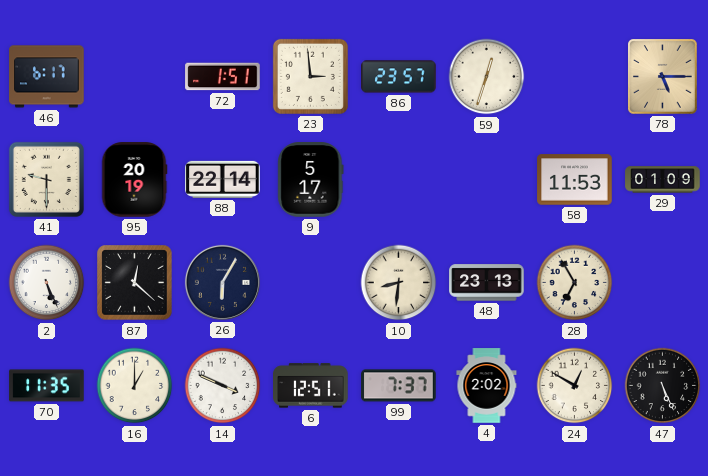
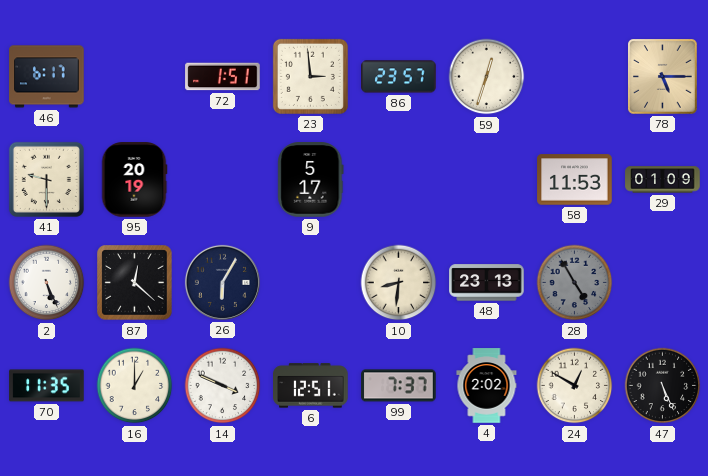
88: 22:14 -> none (223, 179)
28: 6:55 -> 4:55 (575, 283)
28 dial: cream -> grey (575, 283)
